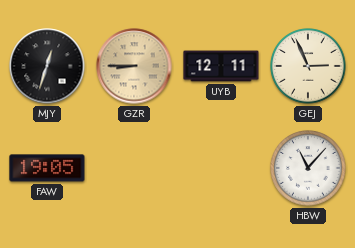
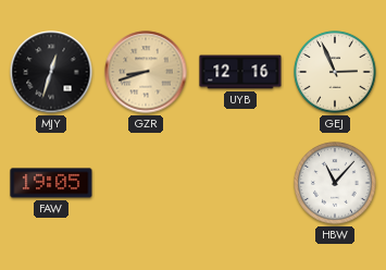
GZR: 8:45 -> 8:42 (146, 72)
UYB: 12:11 -> 12:16 (240, 72)
